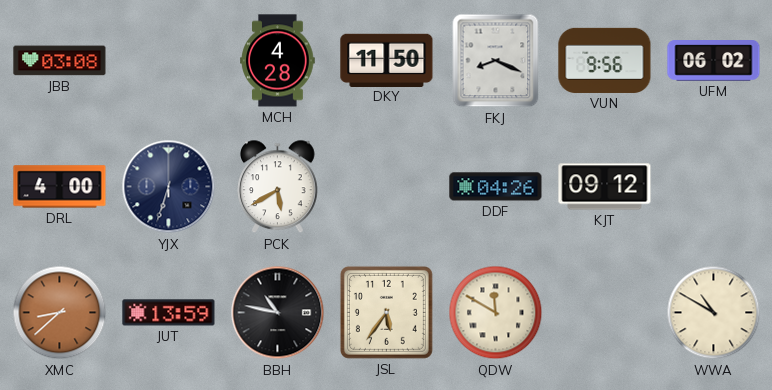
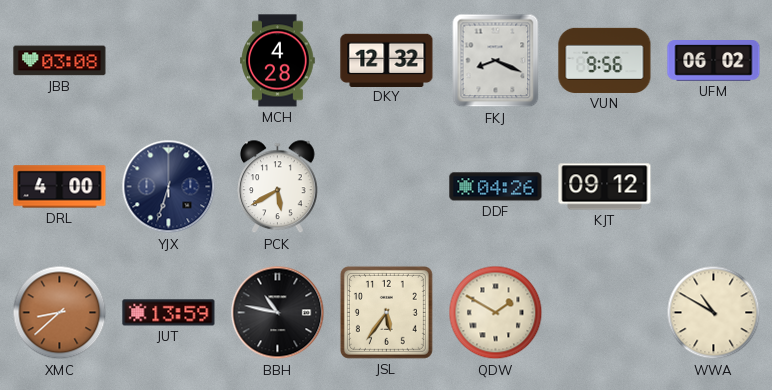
DKY: 11:50 -> 12:32 (387, 60)
QDW: 11:50 -> 1:50 (496, 313)
